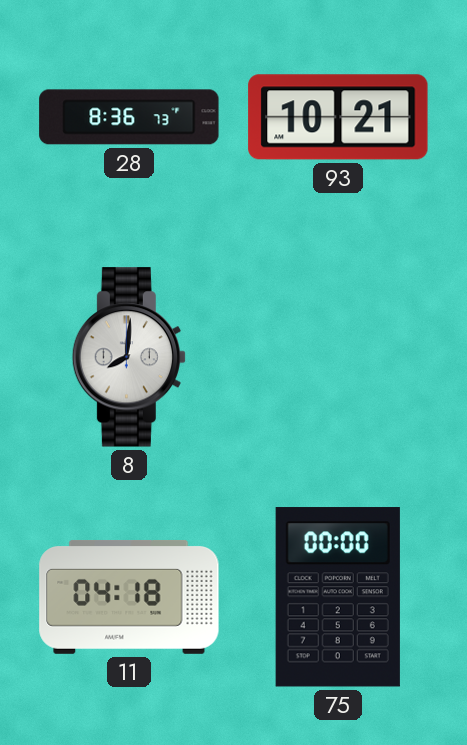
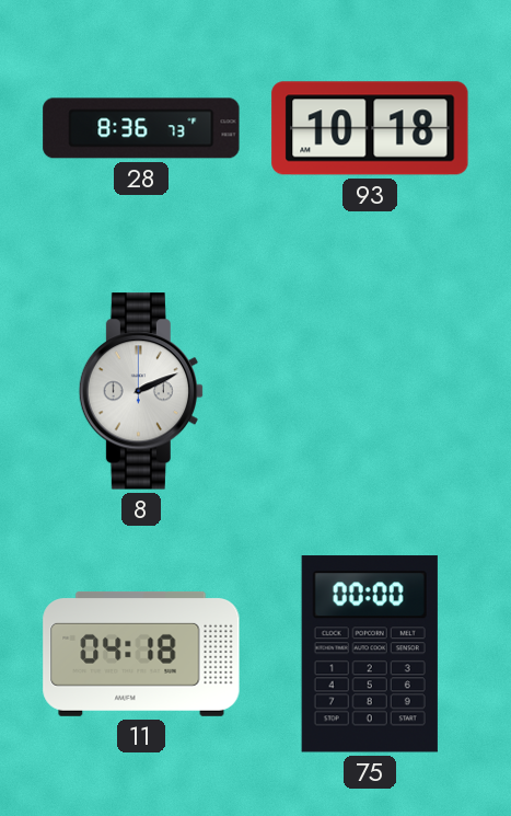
93: 10:21 -> 10:18 (370, 128)
8: 8:01 -> 2:11 (140, 391)
